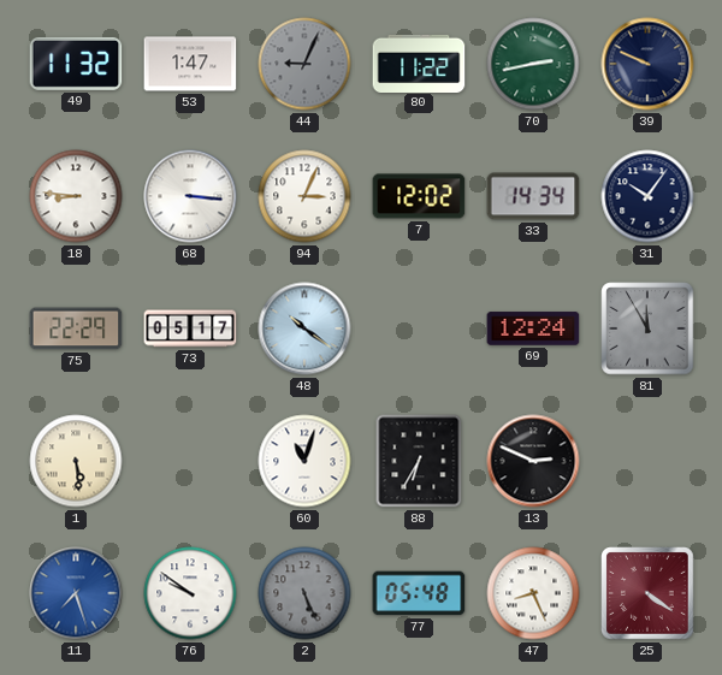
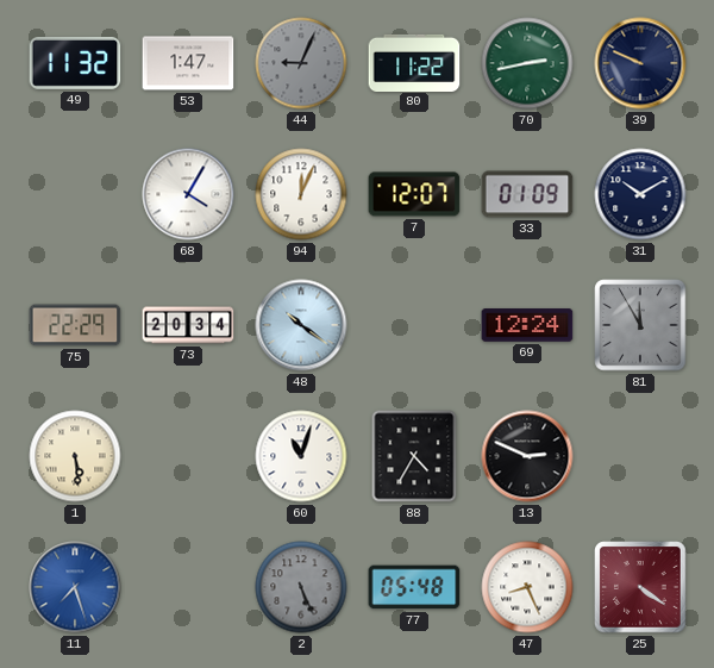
18: 8:46 -> none (76, 196)
68: 3:16 -> 4:05 (188, 194)
94: 3:04 -> 12:04 (301, 194)
7: 12:02 -> 12:07 (414, 194)
33: 14:34 -> 01:09 (527, 194)
31: 10:06 -> 10:10 (640, 194)
73: 05:17 -> 20:34 (188, 325)
88: 6:35 -> 4:35 (414, 456)
76: 9:51 -> none (190, 593)
